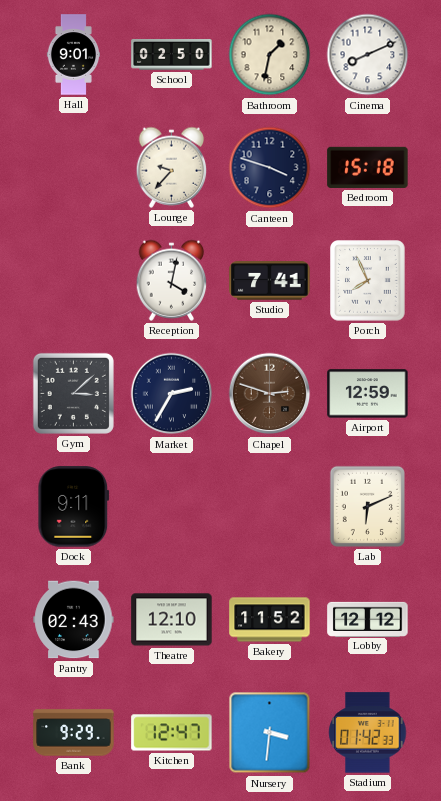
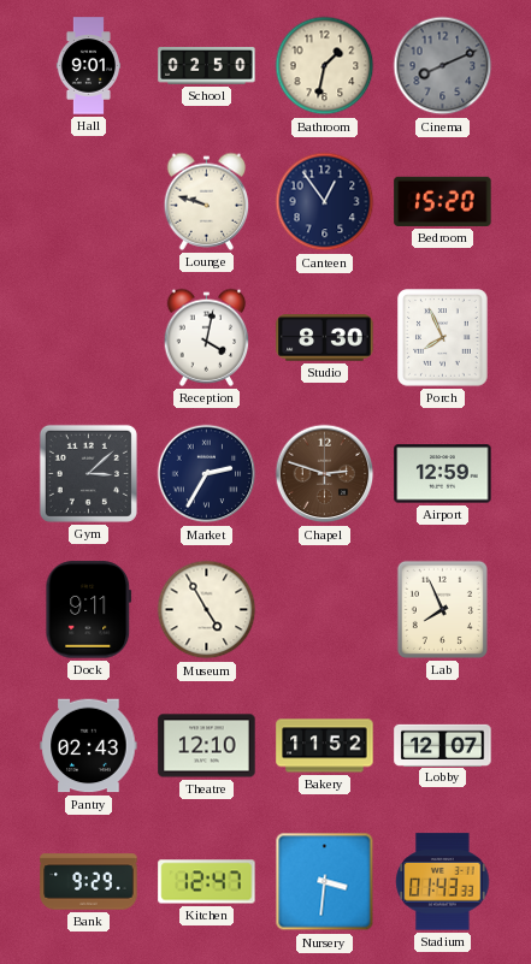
Cinema dial: white -> grey (443, 66)
Lounge: 9:37 -> 9:48 (207, 201)
Canteen: 3:48 -> 12:54 (325, 202)
Bedroom: 15:18 -> 15:20 (443, 201)
Studio: 7:41 -> 8:30 (325, 338)
Museum: none -> 4:55 (207, 610)
Lab: 6:11 -> 7:56 (442, 609)
Lobby: 12:12 -> 12:07 (443, 745)
Stadium: 01:42 -> 01:43 (443, 882)
